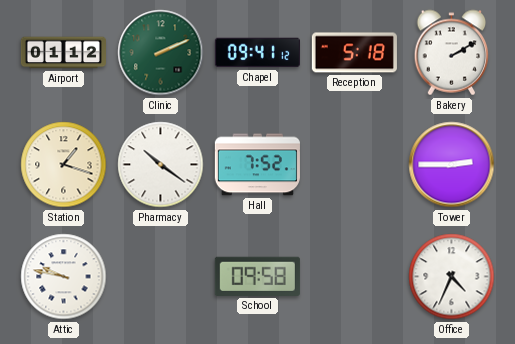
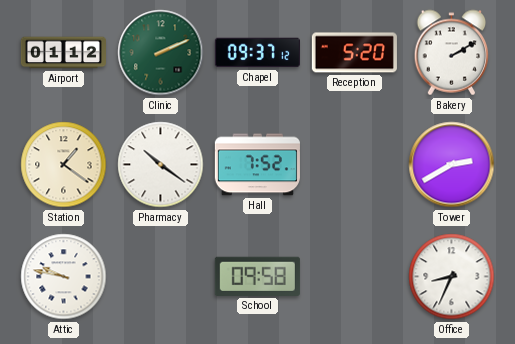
Chapel: 09:41 -> 09:37 (257, 53)
Reception: 5:18 -> 5:20 (354, 53)
Station: 1:18 -> 1:21 (64, 165)
Tower: 2:45 -> 2:40 (452, 165)
Office: 4:34 -> 8:34 (452, 277)
